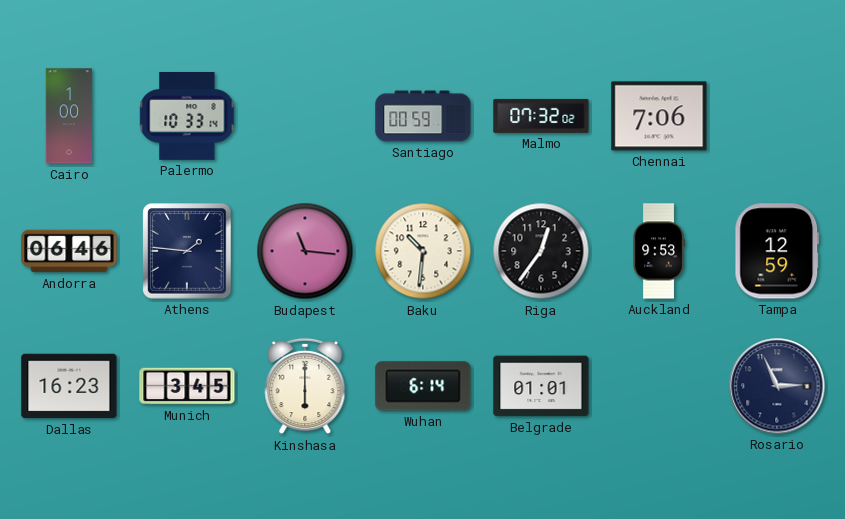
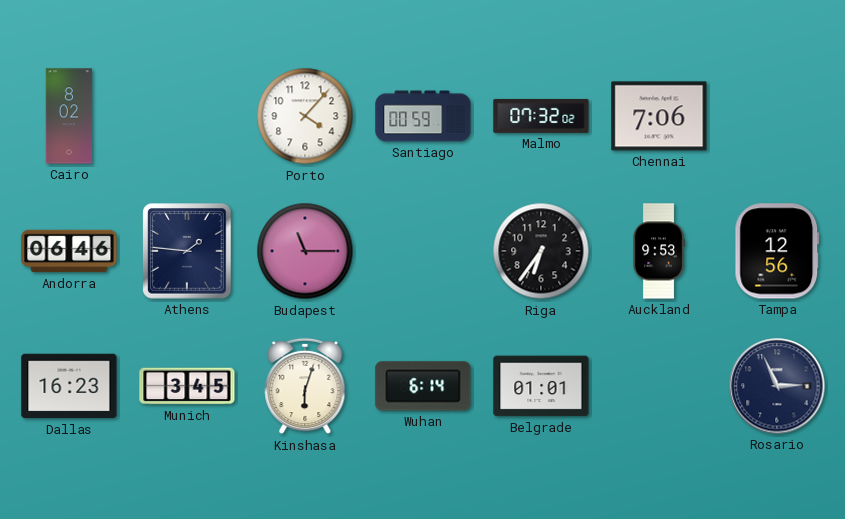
Cairo: 1:00 -> 8:02 (69, 116)
Palermo: 10:33 -> none (187, 116)
Porto: none -> 4:07 (305, 116)
Budapest: 11:16 -> 11:15 (305, 251)
Baku: 10:31 -> none (423, 251)
Riga: 12:36 -> 6:36 (541, 251)
Tampa: 12:59 -> 12:56 (777, 251)
Kinshasa: 6:00 -> 6:03 (305, 386)
